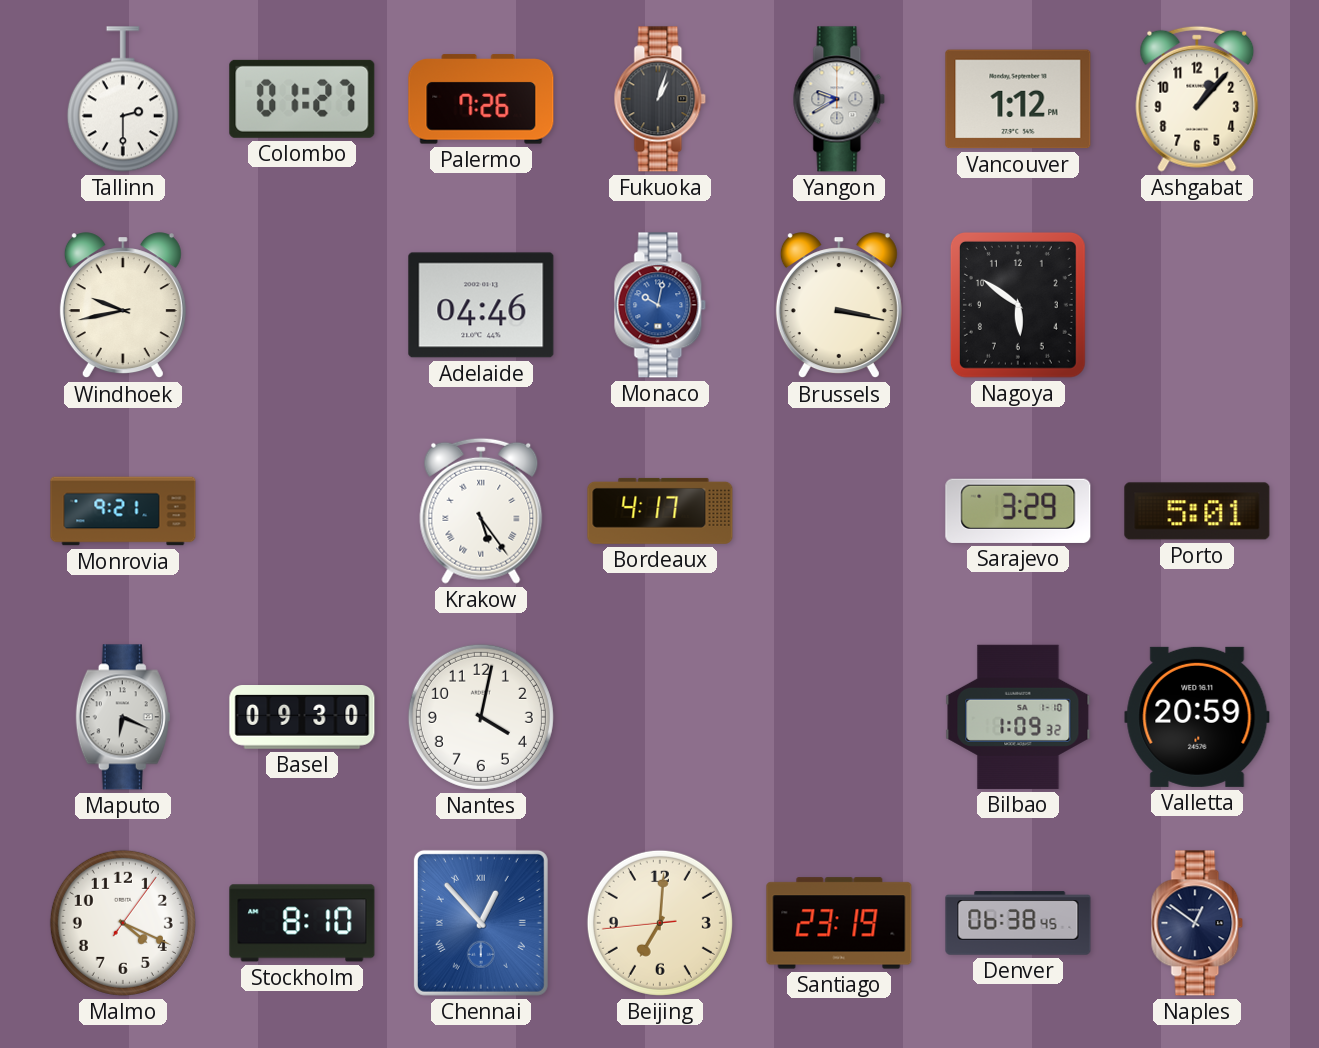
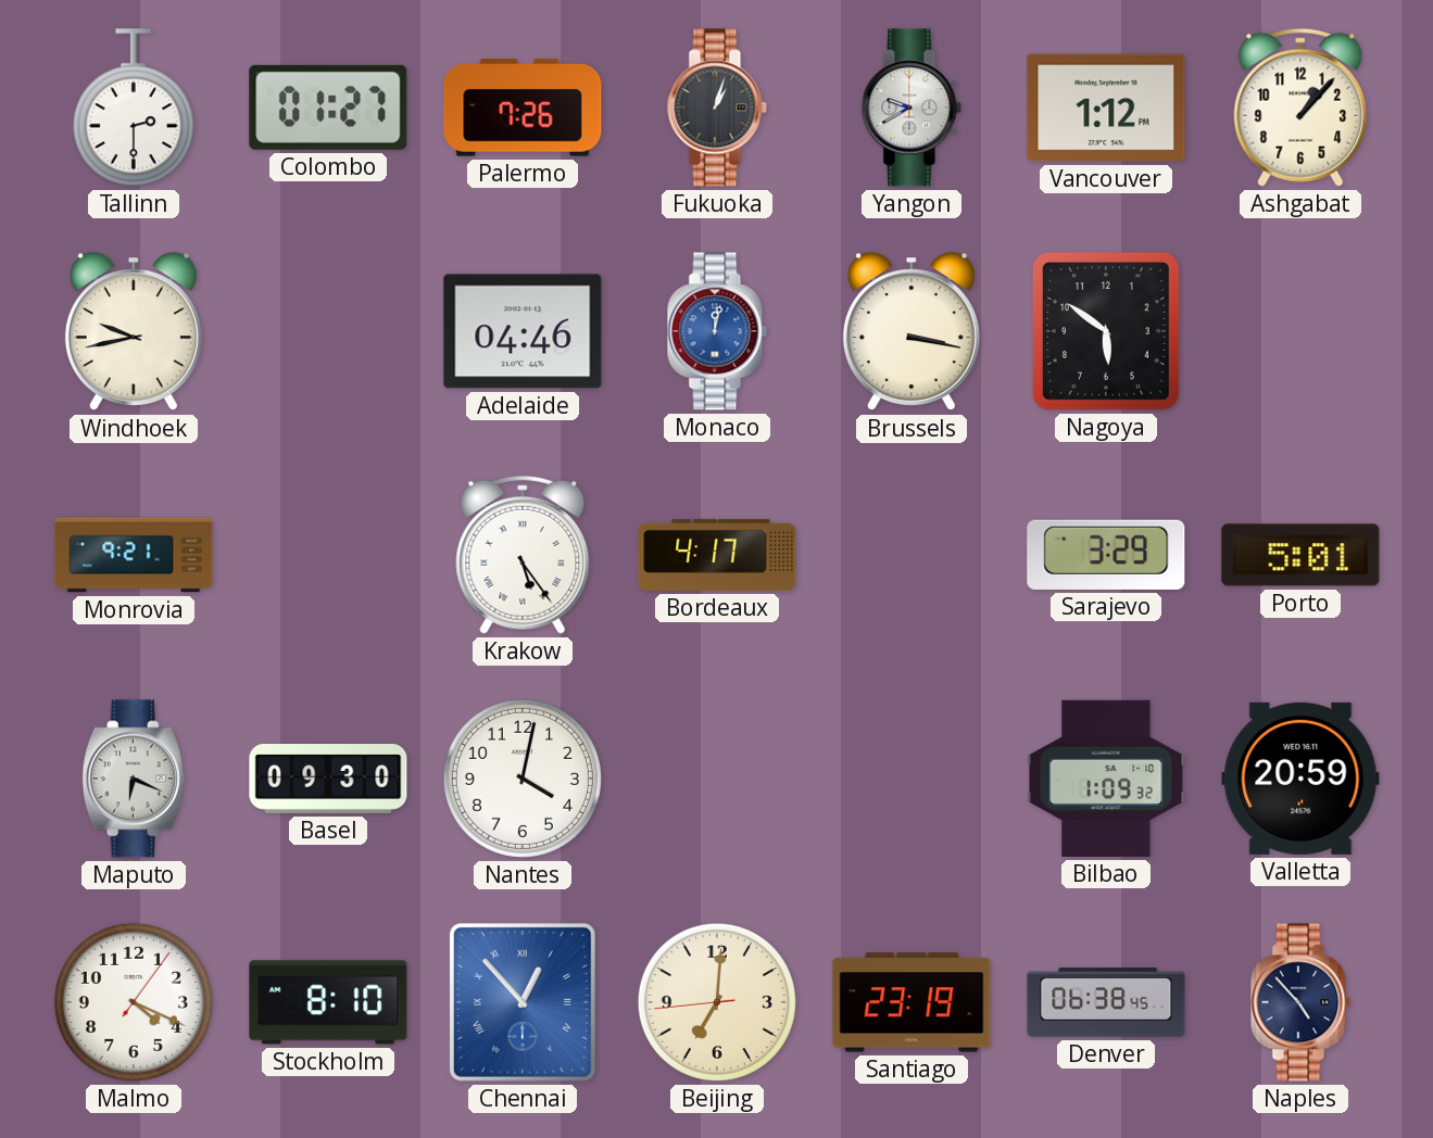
Monaco: 10:02 -> 12:02 (717, 331)
Naples: 12:51 -> 4:53 (1300, 1002)
